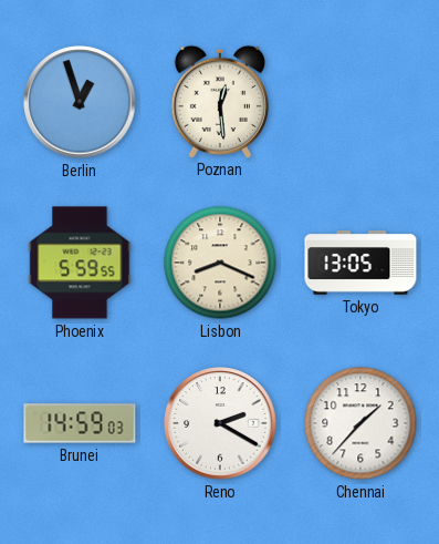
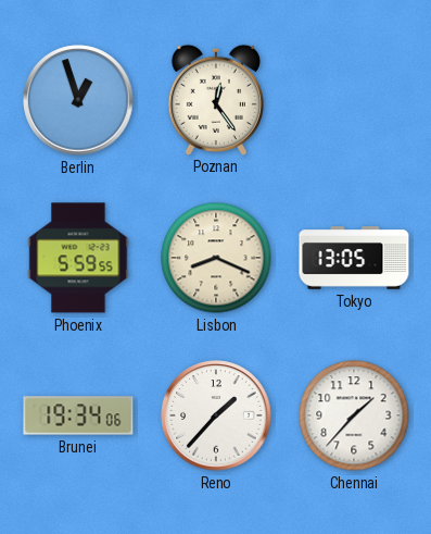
Poznan: 12:29 -> 12:24 (216, 99)
Brunei: 14:59 -> 19:34 (78, 415)
Reno: 2:20 -> 1:37 (216, 415)
